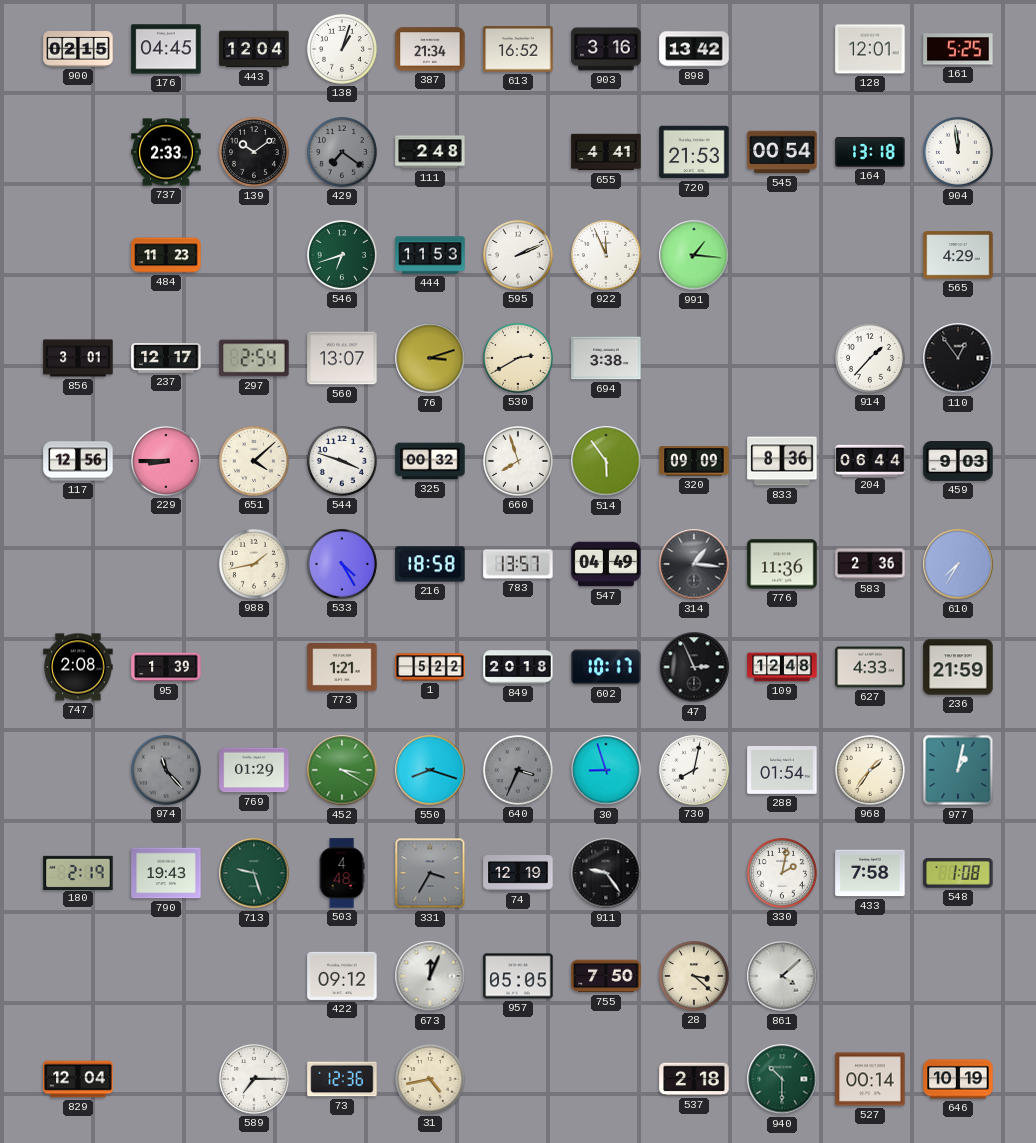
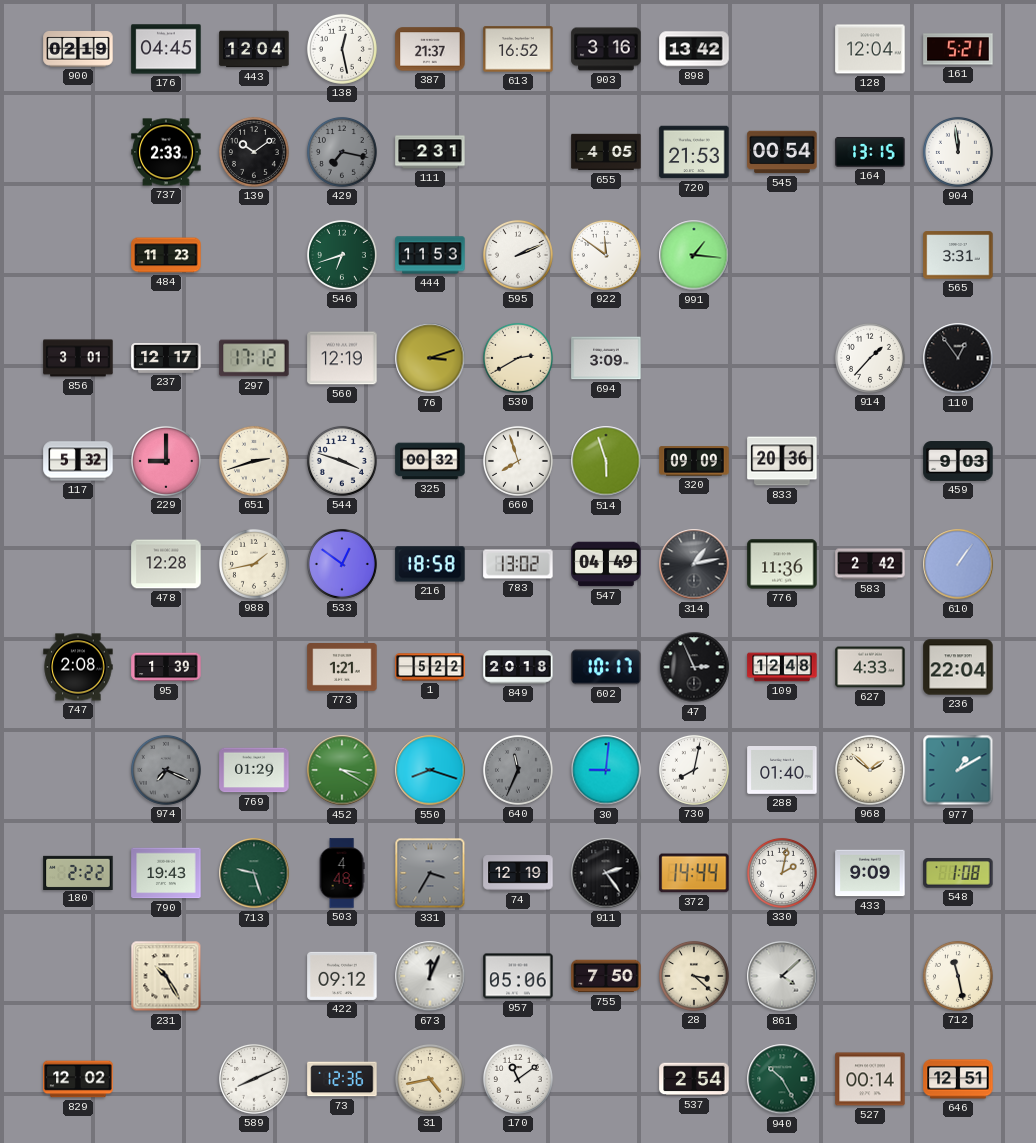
900: 02:15 -> 02:19 (78, 50)
138: 1:03 -> 12:28 (342, 49)
387: 21:34 -> 21:37 (430, 49)
128: 12:01 -> 12:04 (870, 49)
161: 5:25 -> 5:21 (958, 49)
429: 7:21 -> 7:17 (342, 152)
111: 2:48 -> 2:31 (430, 152)
655: 4:41 -> 4:05 (606, 152)
164: 13:18 -> 13:15 (870, 152)
922: 11:56 -> 11:51 (606, 255)
565: 4:29 -> 3:31 (958, 255)
297: 2:54 -> 17:12 (254, 358)
560: 13:07 -> 12:19 (342, 358)
694: 3:38 -> 3:09 (606, 358)
117: 12:56 -> 5:32 (78, 461)
229: 8:45 -> 9:00 (166, 461)
651: 4:08 -> 2:42 (254, 461)
514: 5:54 -> 5:57 (606, 461)
833: 8:36 -> 20:36 (782, 461)
204: 06:44 -> none (870, 460)
478: none -> 12:28 (166, 564)
533: 4:25 -> 12:51 (342, 564)
783: 13:57 -> 13:02 (518, 564)
314: 1:16 -> 1:13 (694, 564)
583: 2:36 -> 2:42 (870, 564)
610: 7:35 -> 1:06 (958, 564)
236: 21:59 -> 22:04 (958, 667)
974: 11:23 -> 7:19 (166, 770)
640: 3:34 -> 11:34 (518, 770)
30: 8:57 -> 9:01 (606, 770)
288: 01:54 -> 01:40 (782, 771)
968: 1:36 -> 1:52 (870, 770)
977: 1:02 -> 1:10 (958, 770)
180: 2:19 -> 2:22 (78, 872)
911: 9:24 -> 2:24 (606, 873)
372: none -> 14:44 (694, 873)
433: 7:58 -> 9:09 (870, 873)
231: none -> 10:25 (166, 976)
957: 05:05 -> 05:06 (518, 976)
712: none -> 11:28 (958, 976)
829: 12:04 -> 12:02 (78, 1079)
589: 7:15 -> 8:11 (254, 1079)
170: none -> 11:09 (518, 1079)
537: 2:18 -> 2:54 (694, 1079)
940: 10:30 -> 10:25 (782, 1079)
646: 10:19 -> 12:51 (958, 1079)
